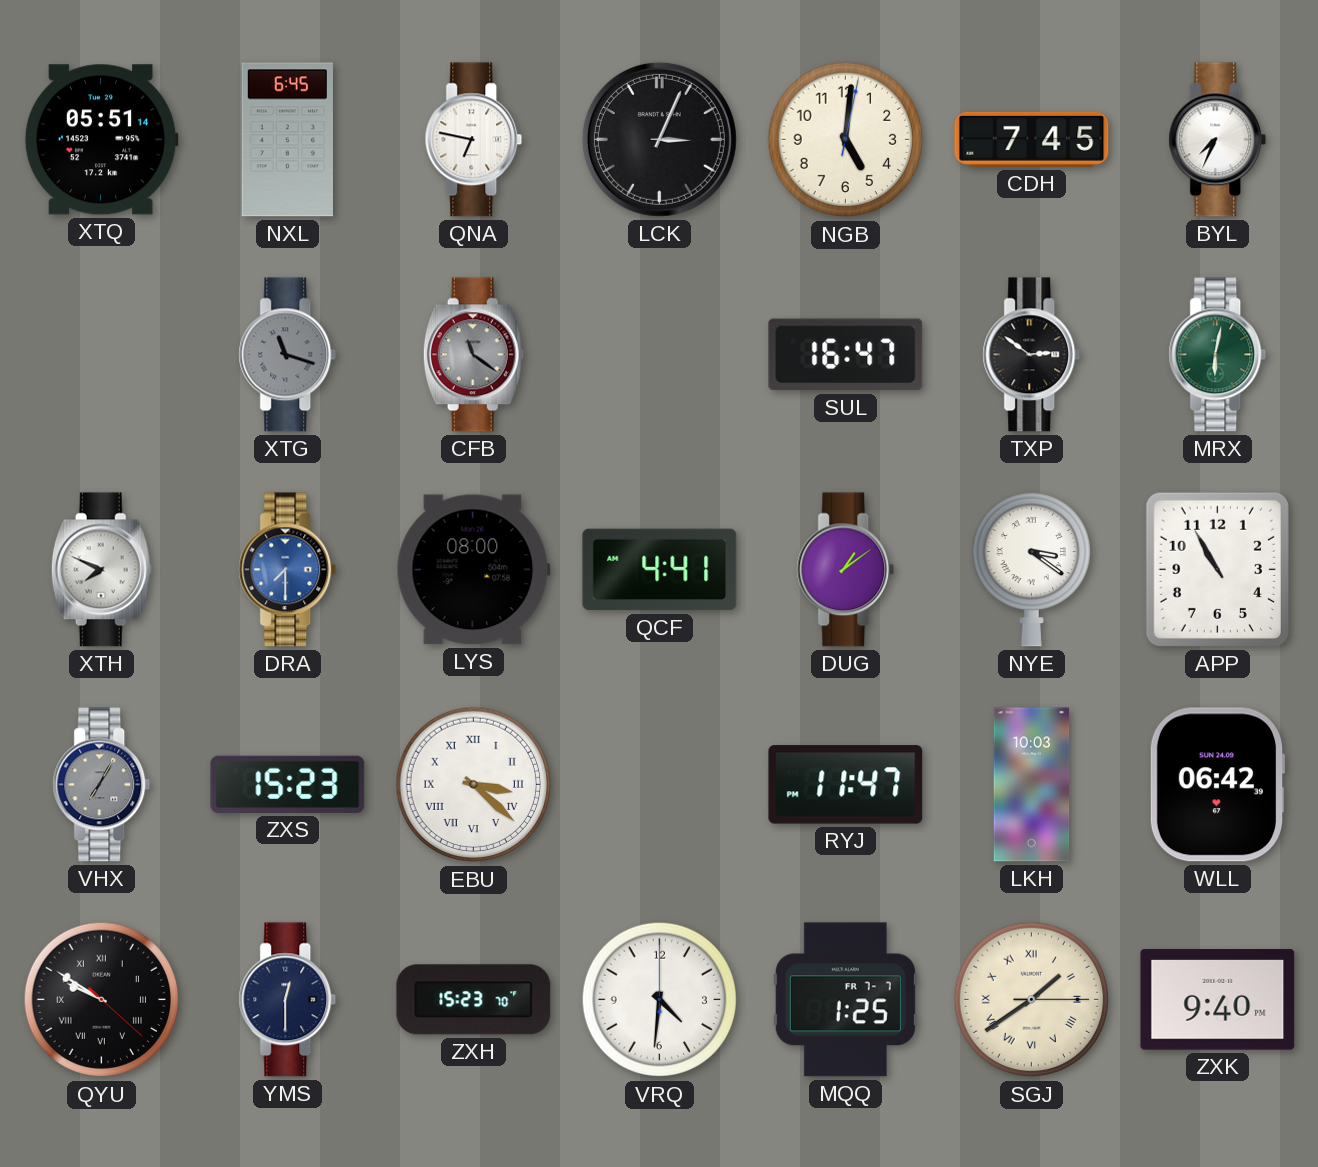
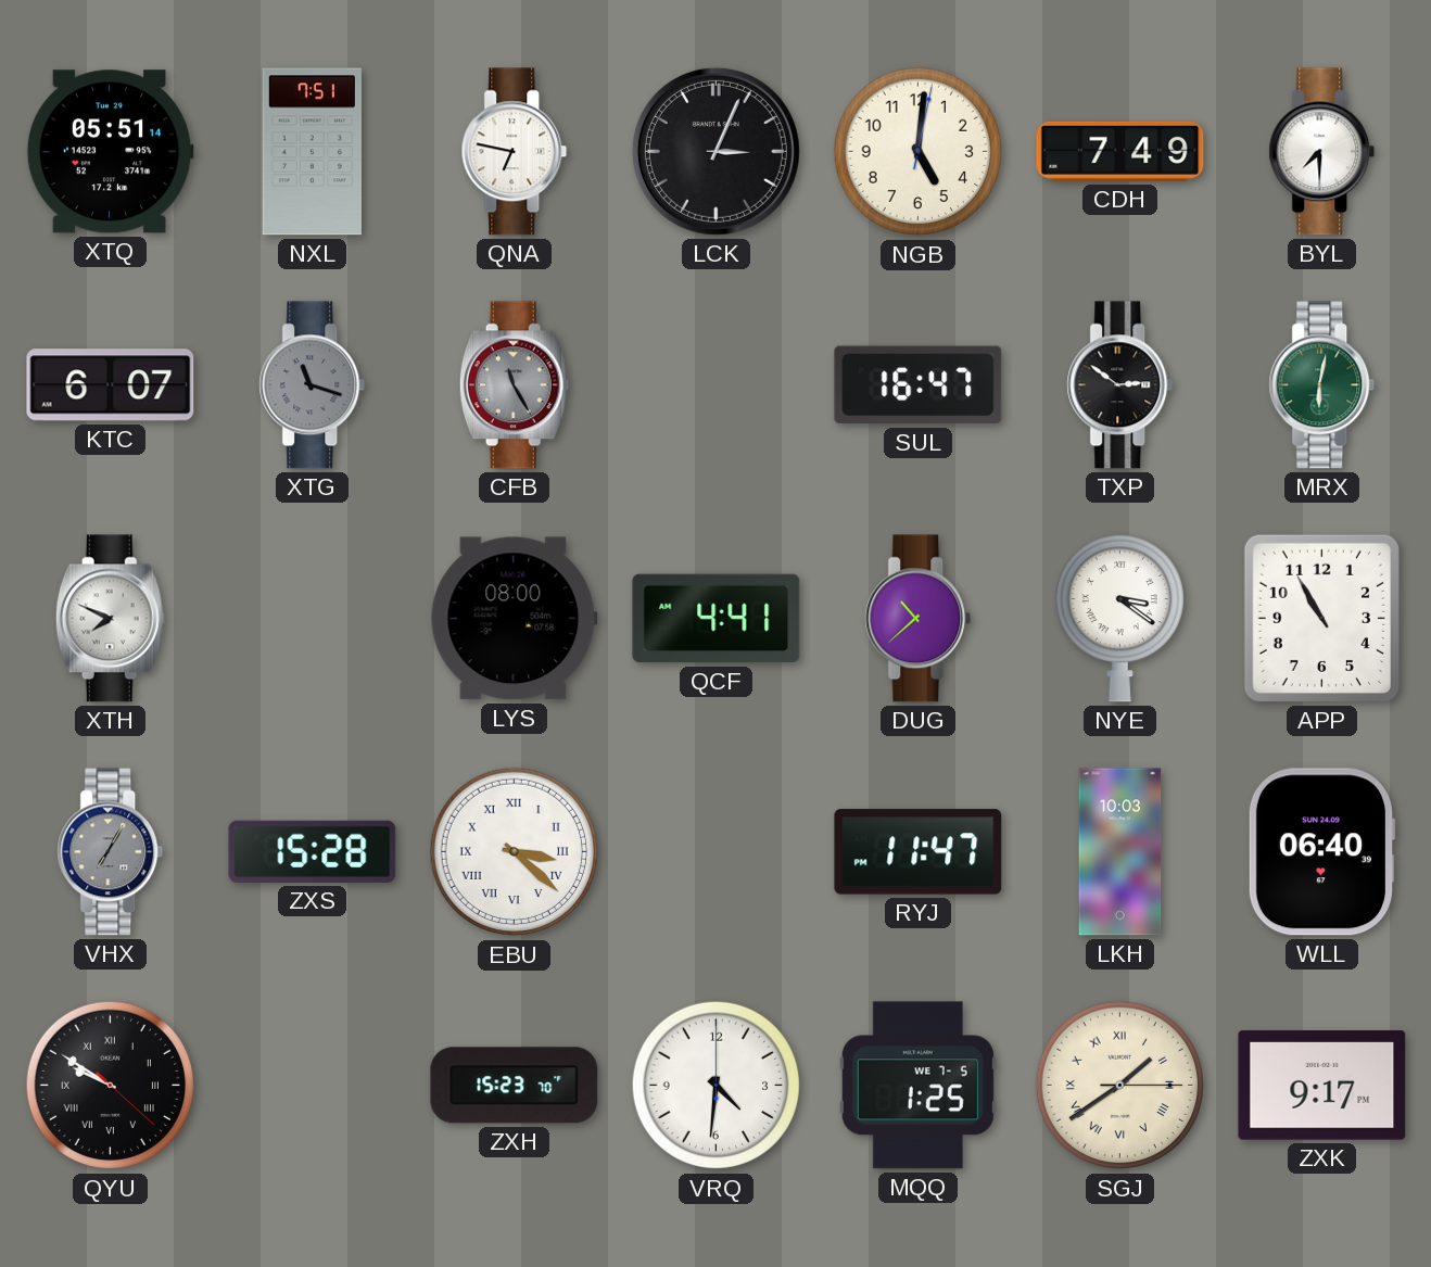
NXL: 6:45 -> 7:51 (312, 152)
CDH: 7:45 -> 7:49 (1120, 151)
BYL: 7:34 -> 7:30 (1322, 152)
KTC: none -> 6:07 (111, 385)
CFB: 11:21 -> 11:25 (514, 385)
DRA: 7:30 -> none (288, 570)
DUG: 1:09 -> 10:38 (919, 619)
ZXS: 15:23 -> 15:28 (313, 851)
WLL: 06:42 -> 06:40 (1321, 852)
YMS: 12:30 -> none (288, 1000)
MQQ date: FR 7-7 -> WE 7-5 (917, 1086)
ZXK: 9:40 -> 9:17 (1322, 1086)
